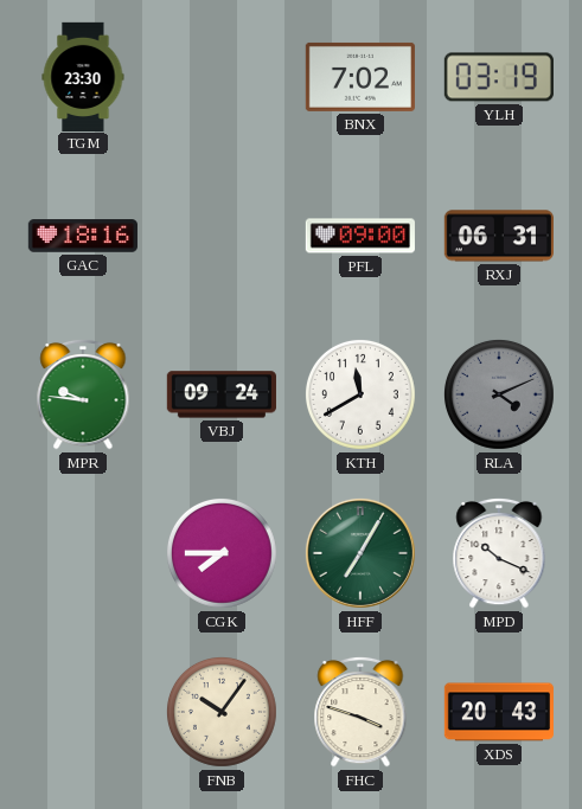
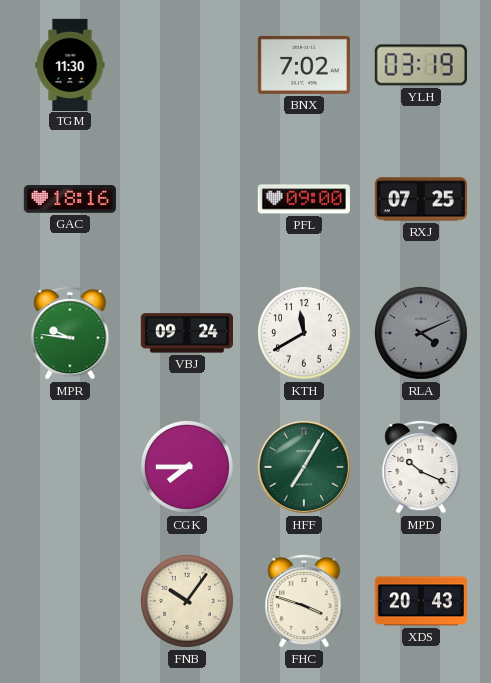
TGM: 23:30 -> 11:30 (70, 64)
RXJ: 06:31 -> 07:25 (421, 199)
